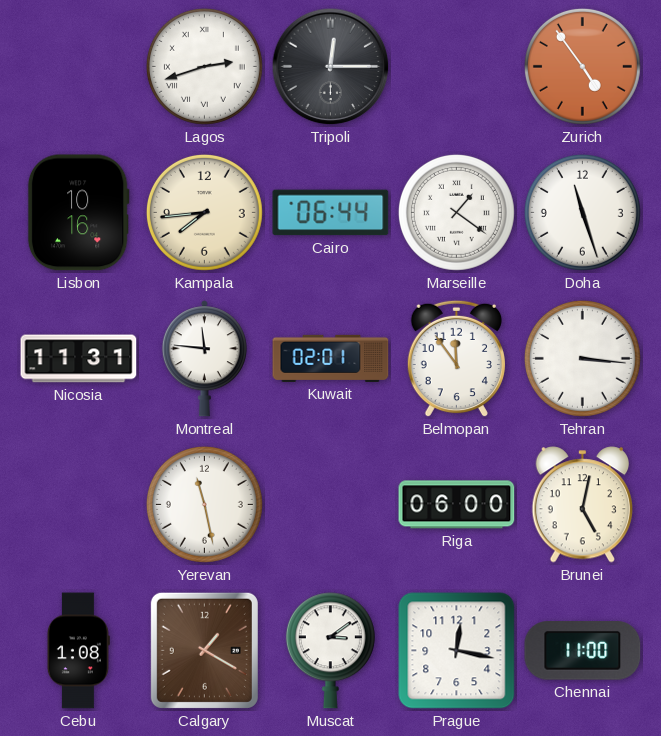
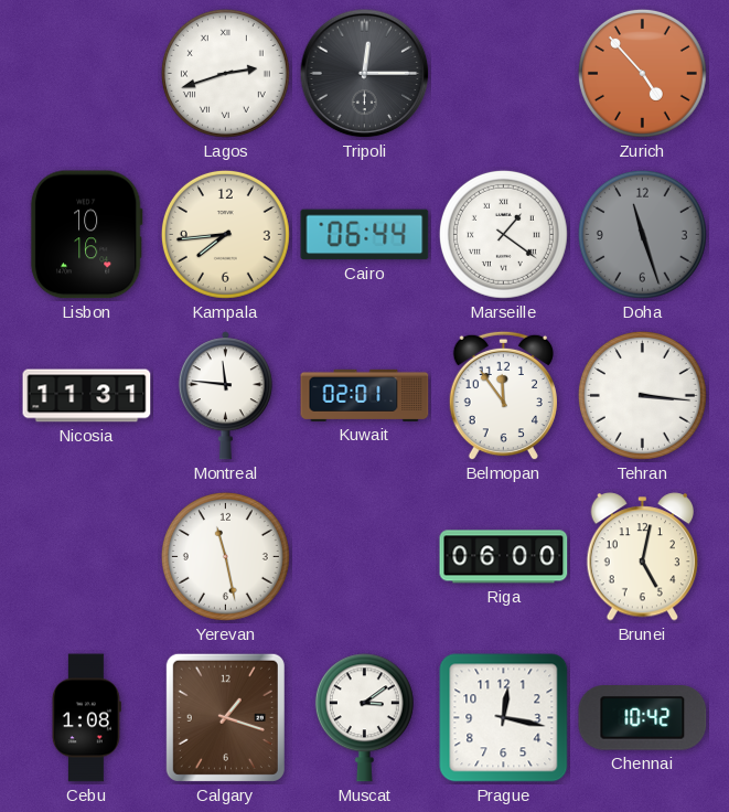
Zurich: 4:54 -> 4:53 (642, 73)
Doha dial: white -> grey (642, 234)
Calgary: 1:20 -> 1:18 (225, 717)
Chennai: 11:00 -> 10:42 (643, 718)
